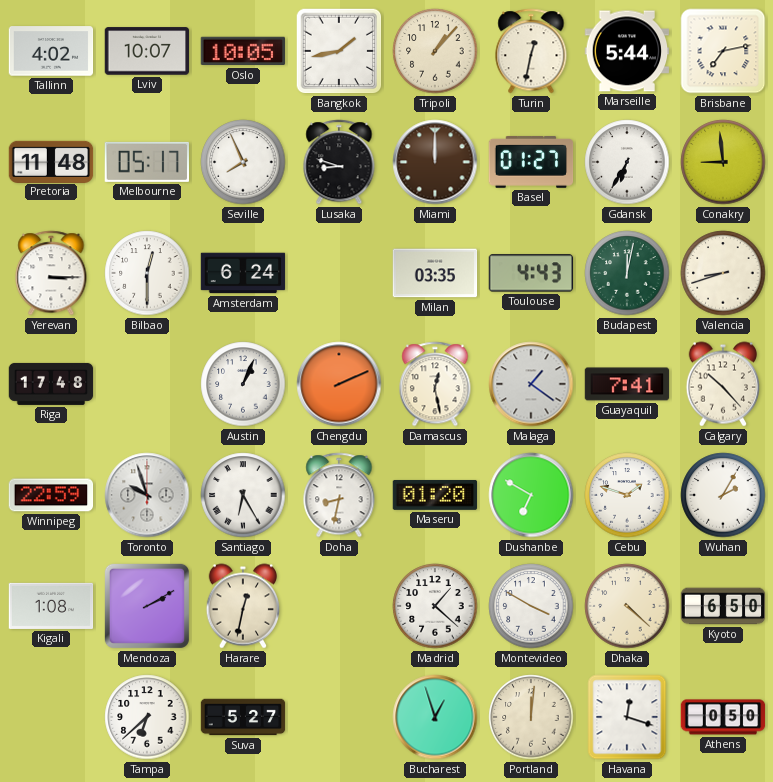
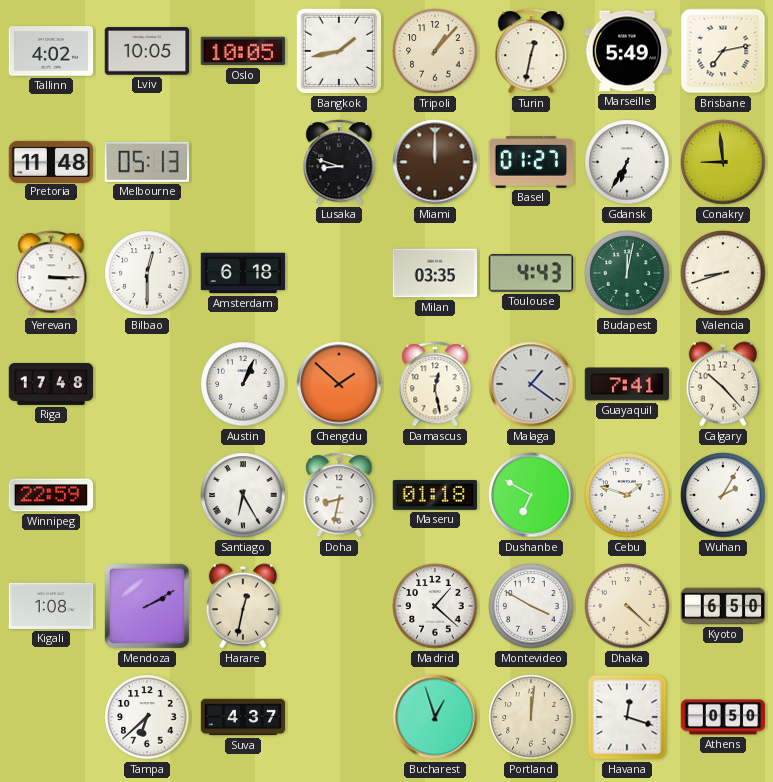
Lviv: 10:07 -> 10:05 (147, 51)
Marseille: 5:44 -> 5:49 (627, 51)
Melbourne: 05:17 -> 05:13 (146, 162)
Seville: 7:56 -> none (243, 162)
Amsterdam: 6:24 -> 6:18 (243, 273)
Chengdu: 2:11 -> 1:52 (339, 384)
Toronto: 9:57 -> none (147, 495)
Maseru: 01:20 -> 01:18 (435, 495)
Suva: 5:27 -> 4:37 (243, 717)
